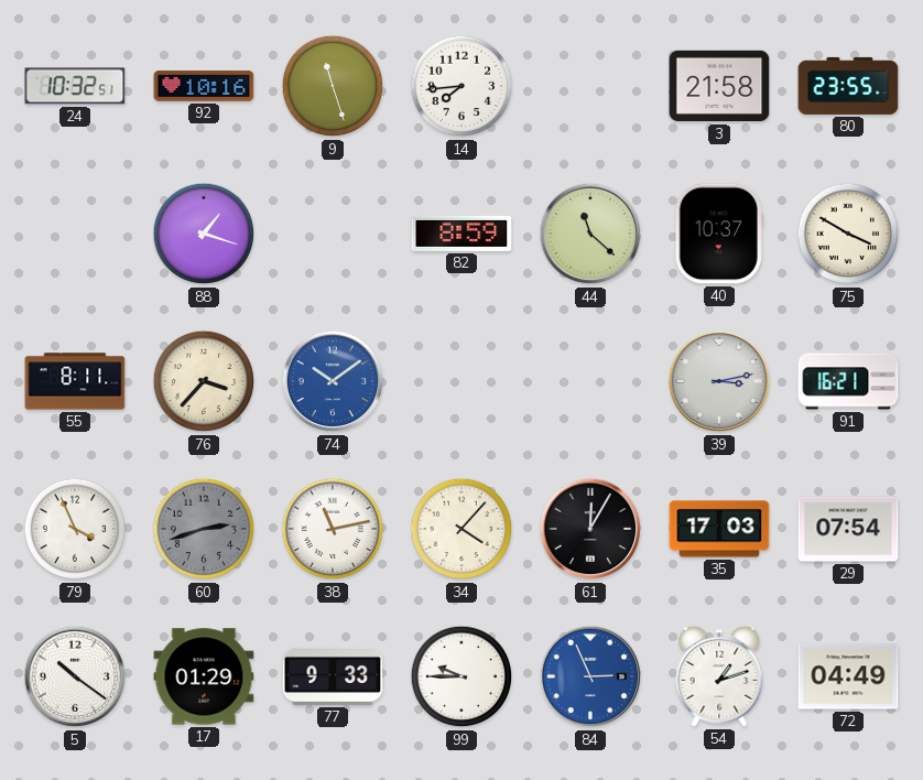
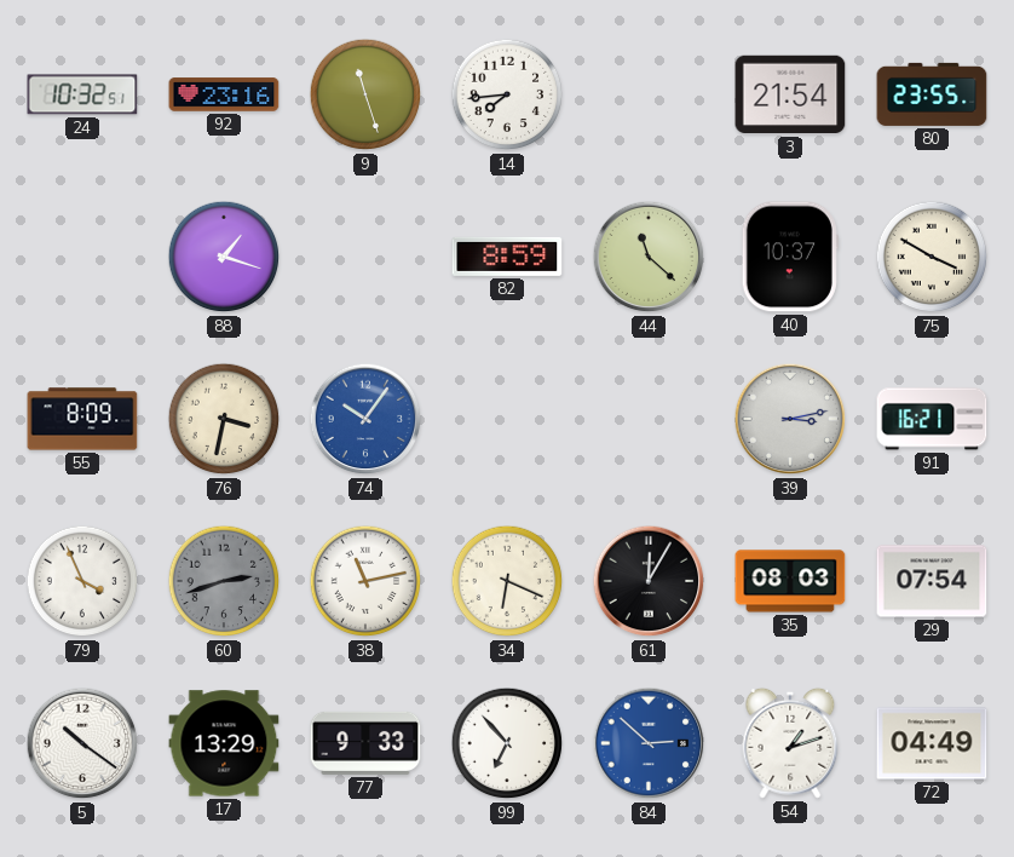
92: 10:16 -> 23:16 (224, 94)
3: 21:58 -> 21:54 (790, 94)
55: 8:11 -> 8:09 (82, 419)
76: 3:37 -> 3:32 (224, 419)
74: 10:09 -> 10:06 (365, 419)
34: 4:07 -> 6:19 (507, 581)
35: 17:03 -> 08:03 (790, 581)
17: 01:29 -> 13:29 (224, 743)
99: 9:45 -> 6:53 (507, 743)
84: 2:56 -> 2:52 (649, 743)
